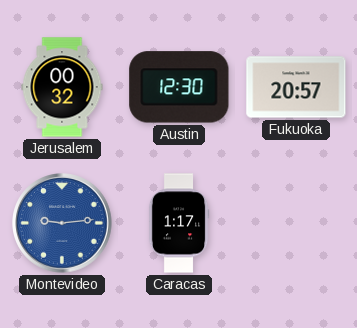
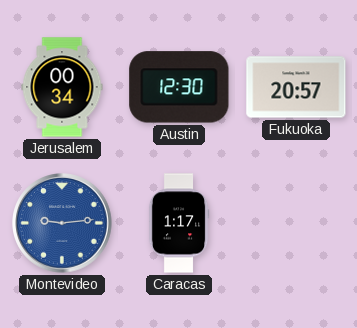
Jerusalem: 00:32 -> 00:34 (62, 87)
